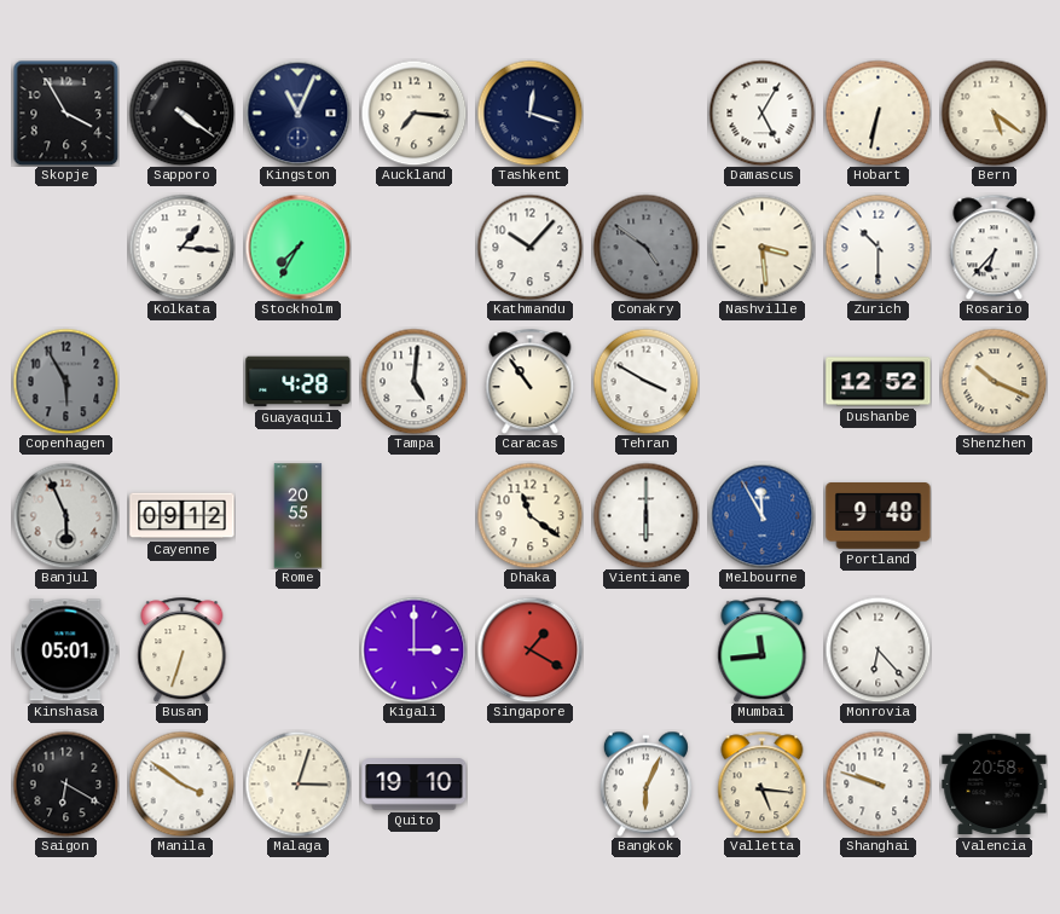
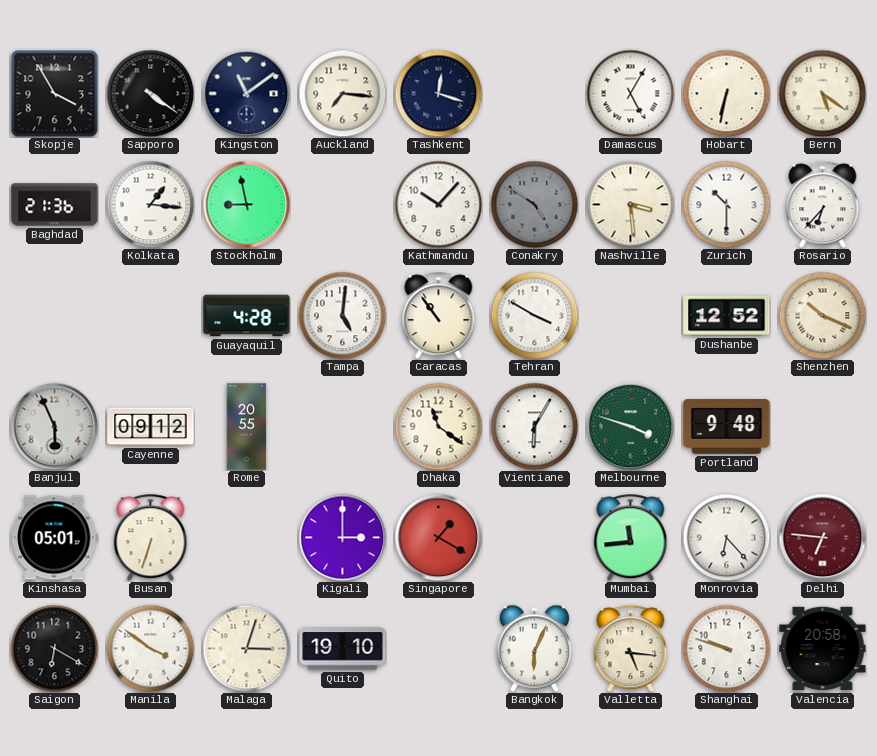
Kingston: 11:04 -> 11:09 (246, 93)
Baghdad: none -> 21:36 (55, 205)
Stockholm: 7:35 -> 8:58 (246, 204)
Copenhagen: 5:55 -> none (65, 381)
Vientiane: 6:00 -> 6:05 (534, 426)
Melbourne: 11:55 -> 3:48 (630, 426)
Melbourne dial: blue -> green (630, 426)
Delhi: none -> 6:46 (822, 537)
